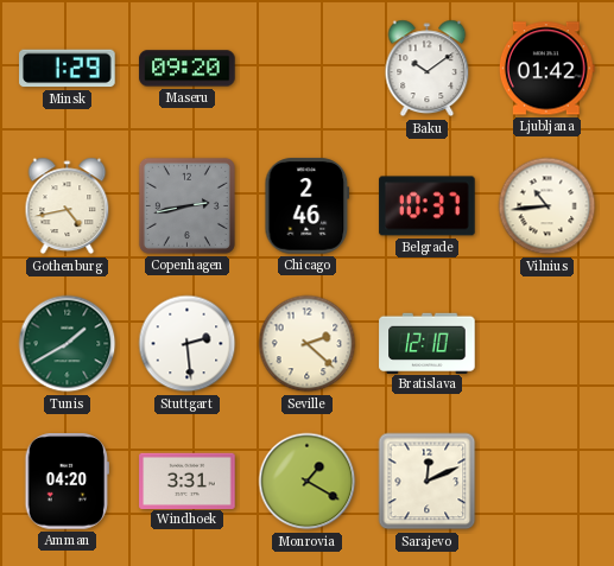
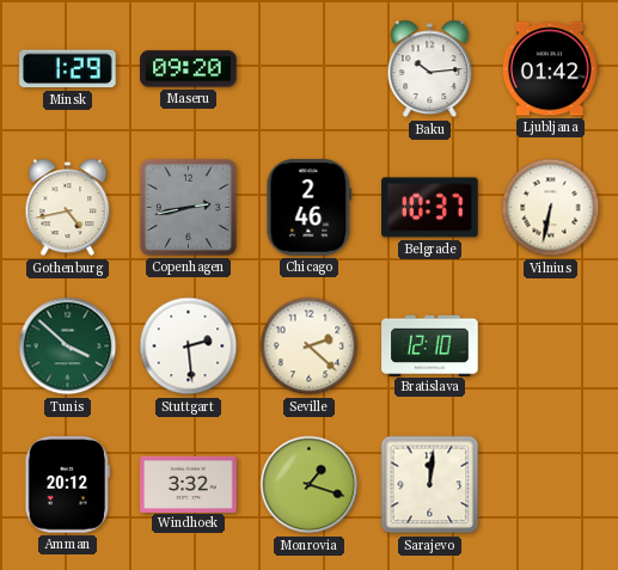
Baku: 10:09 -> 10:14 (430, 69)
Vilnius: 10:44 -> 6:32 (551, 208)
Tunis: 1:40 -> 3:52 (68, 347)
Amman: 04:20 -> 20:12 (67, 485)
Windhoek: 3:31 -> 3:32 (189, 484)
Monrovia: 1:20 -> 1:18 (310, 485)
Sarajevo: 12:11 -> 12:01 (430, 485)
